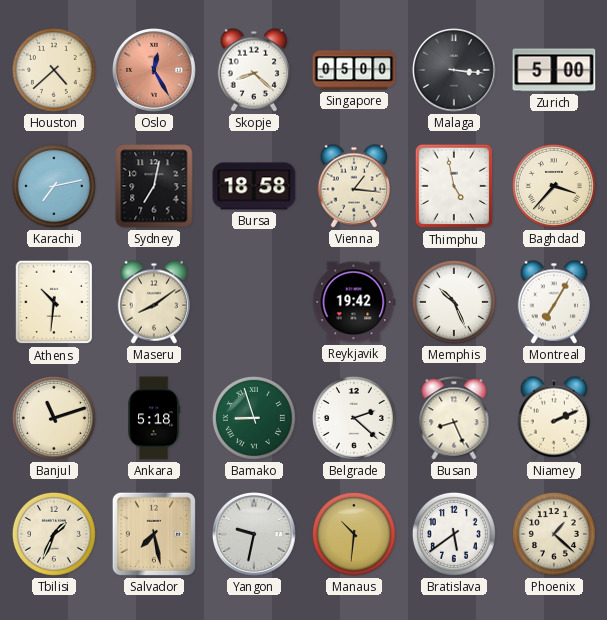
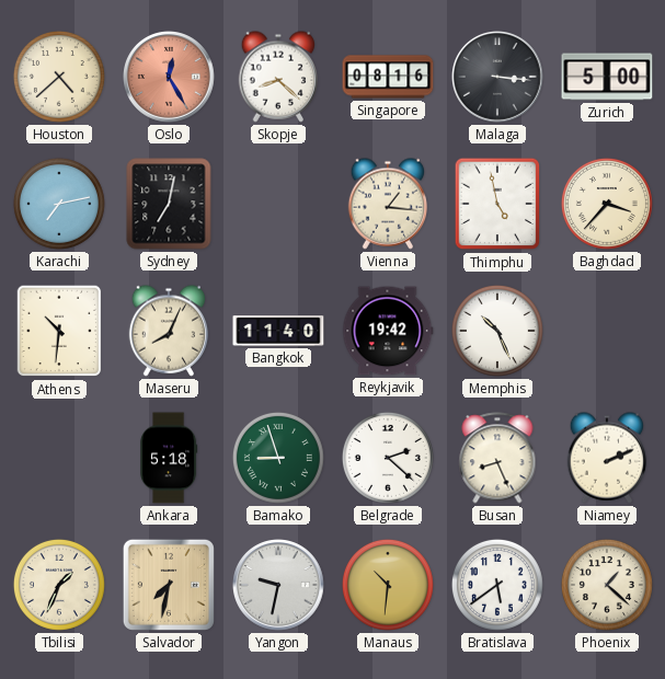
Singapore: 05:00 -> 08:16 (388, 77)
Bursa: 18:58 -> none (254, 186)
Maseru: 8:09 -> 8:04 (169, 331)
Bangkok: none -> 11:40 (278, 331)
Montreal: 7:05 -> none (554, 302)
Banjul: 11:12 -> none (54, 418)
Salvador: 7:28 -> 7:32 (169, 585)
